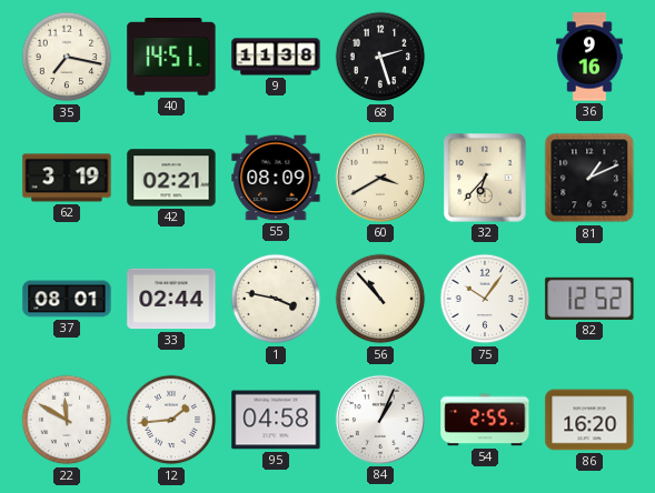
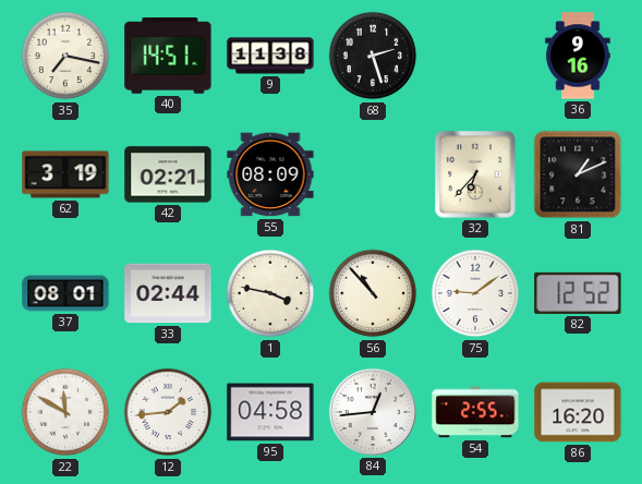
60: 3:40 -> none (380, 178)
75: 10:06 -> 9:09 (475, 293)
84: 1:04 -> 12:44 (373, 412)
